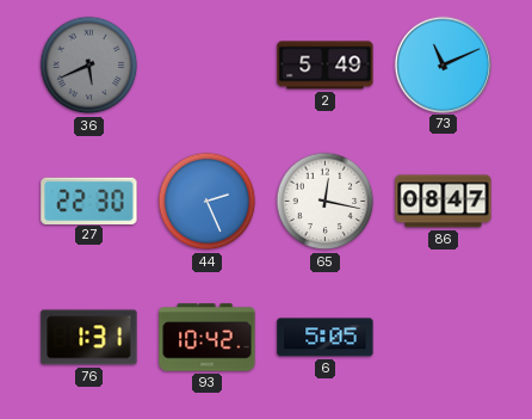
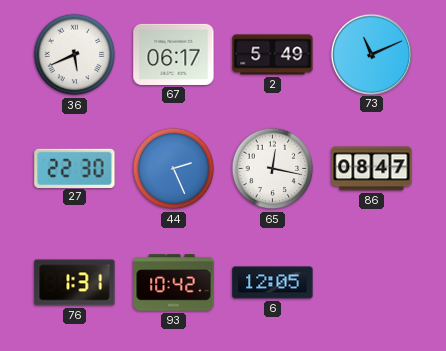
36 dial: grey -> white (75, 55)
67: none -> 06:17 (174, 54)
6: 5:05 -> 12:05 (273, 283)
